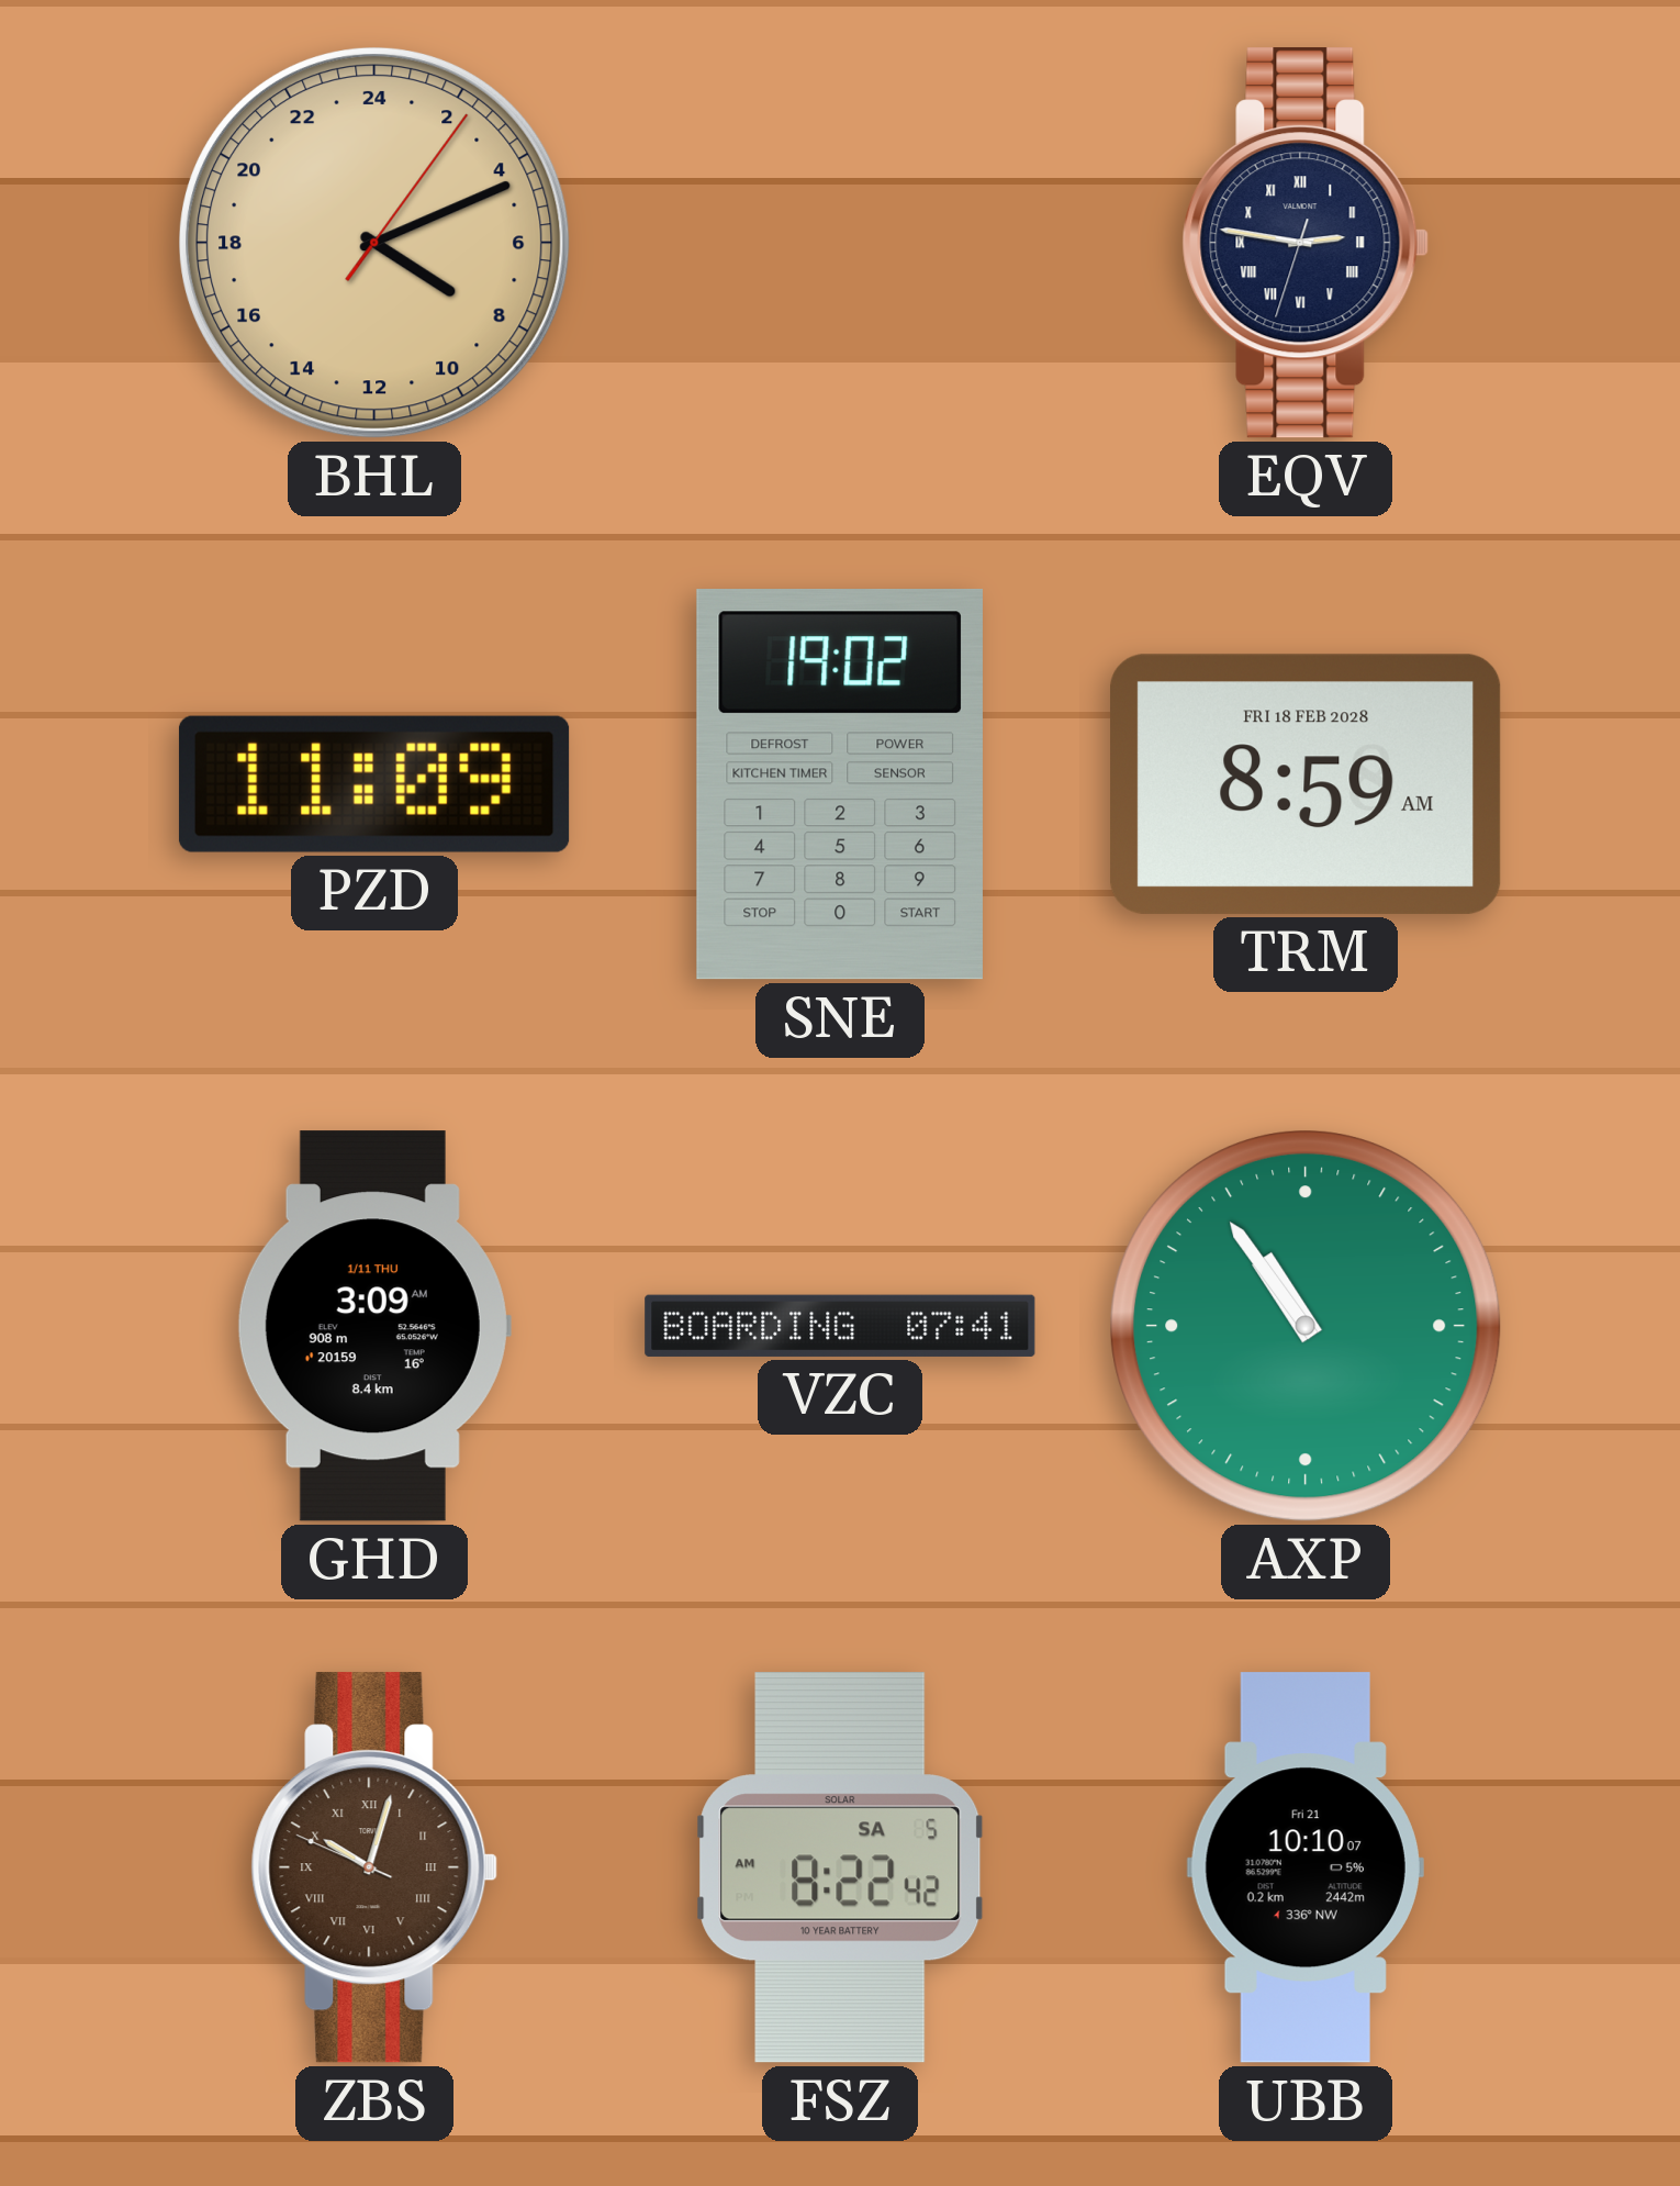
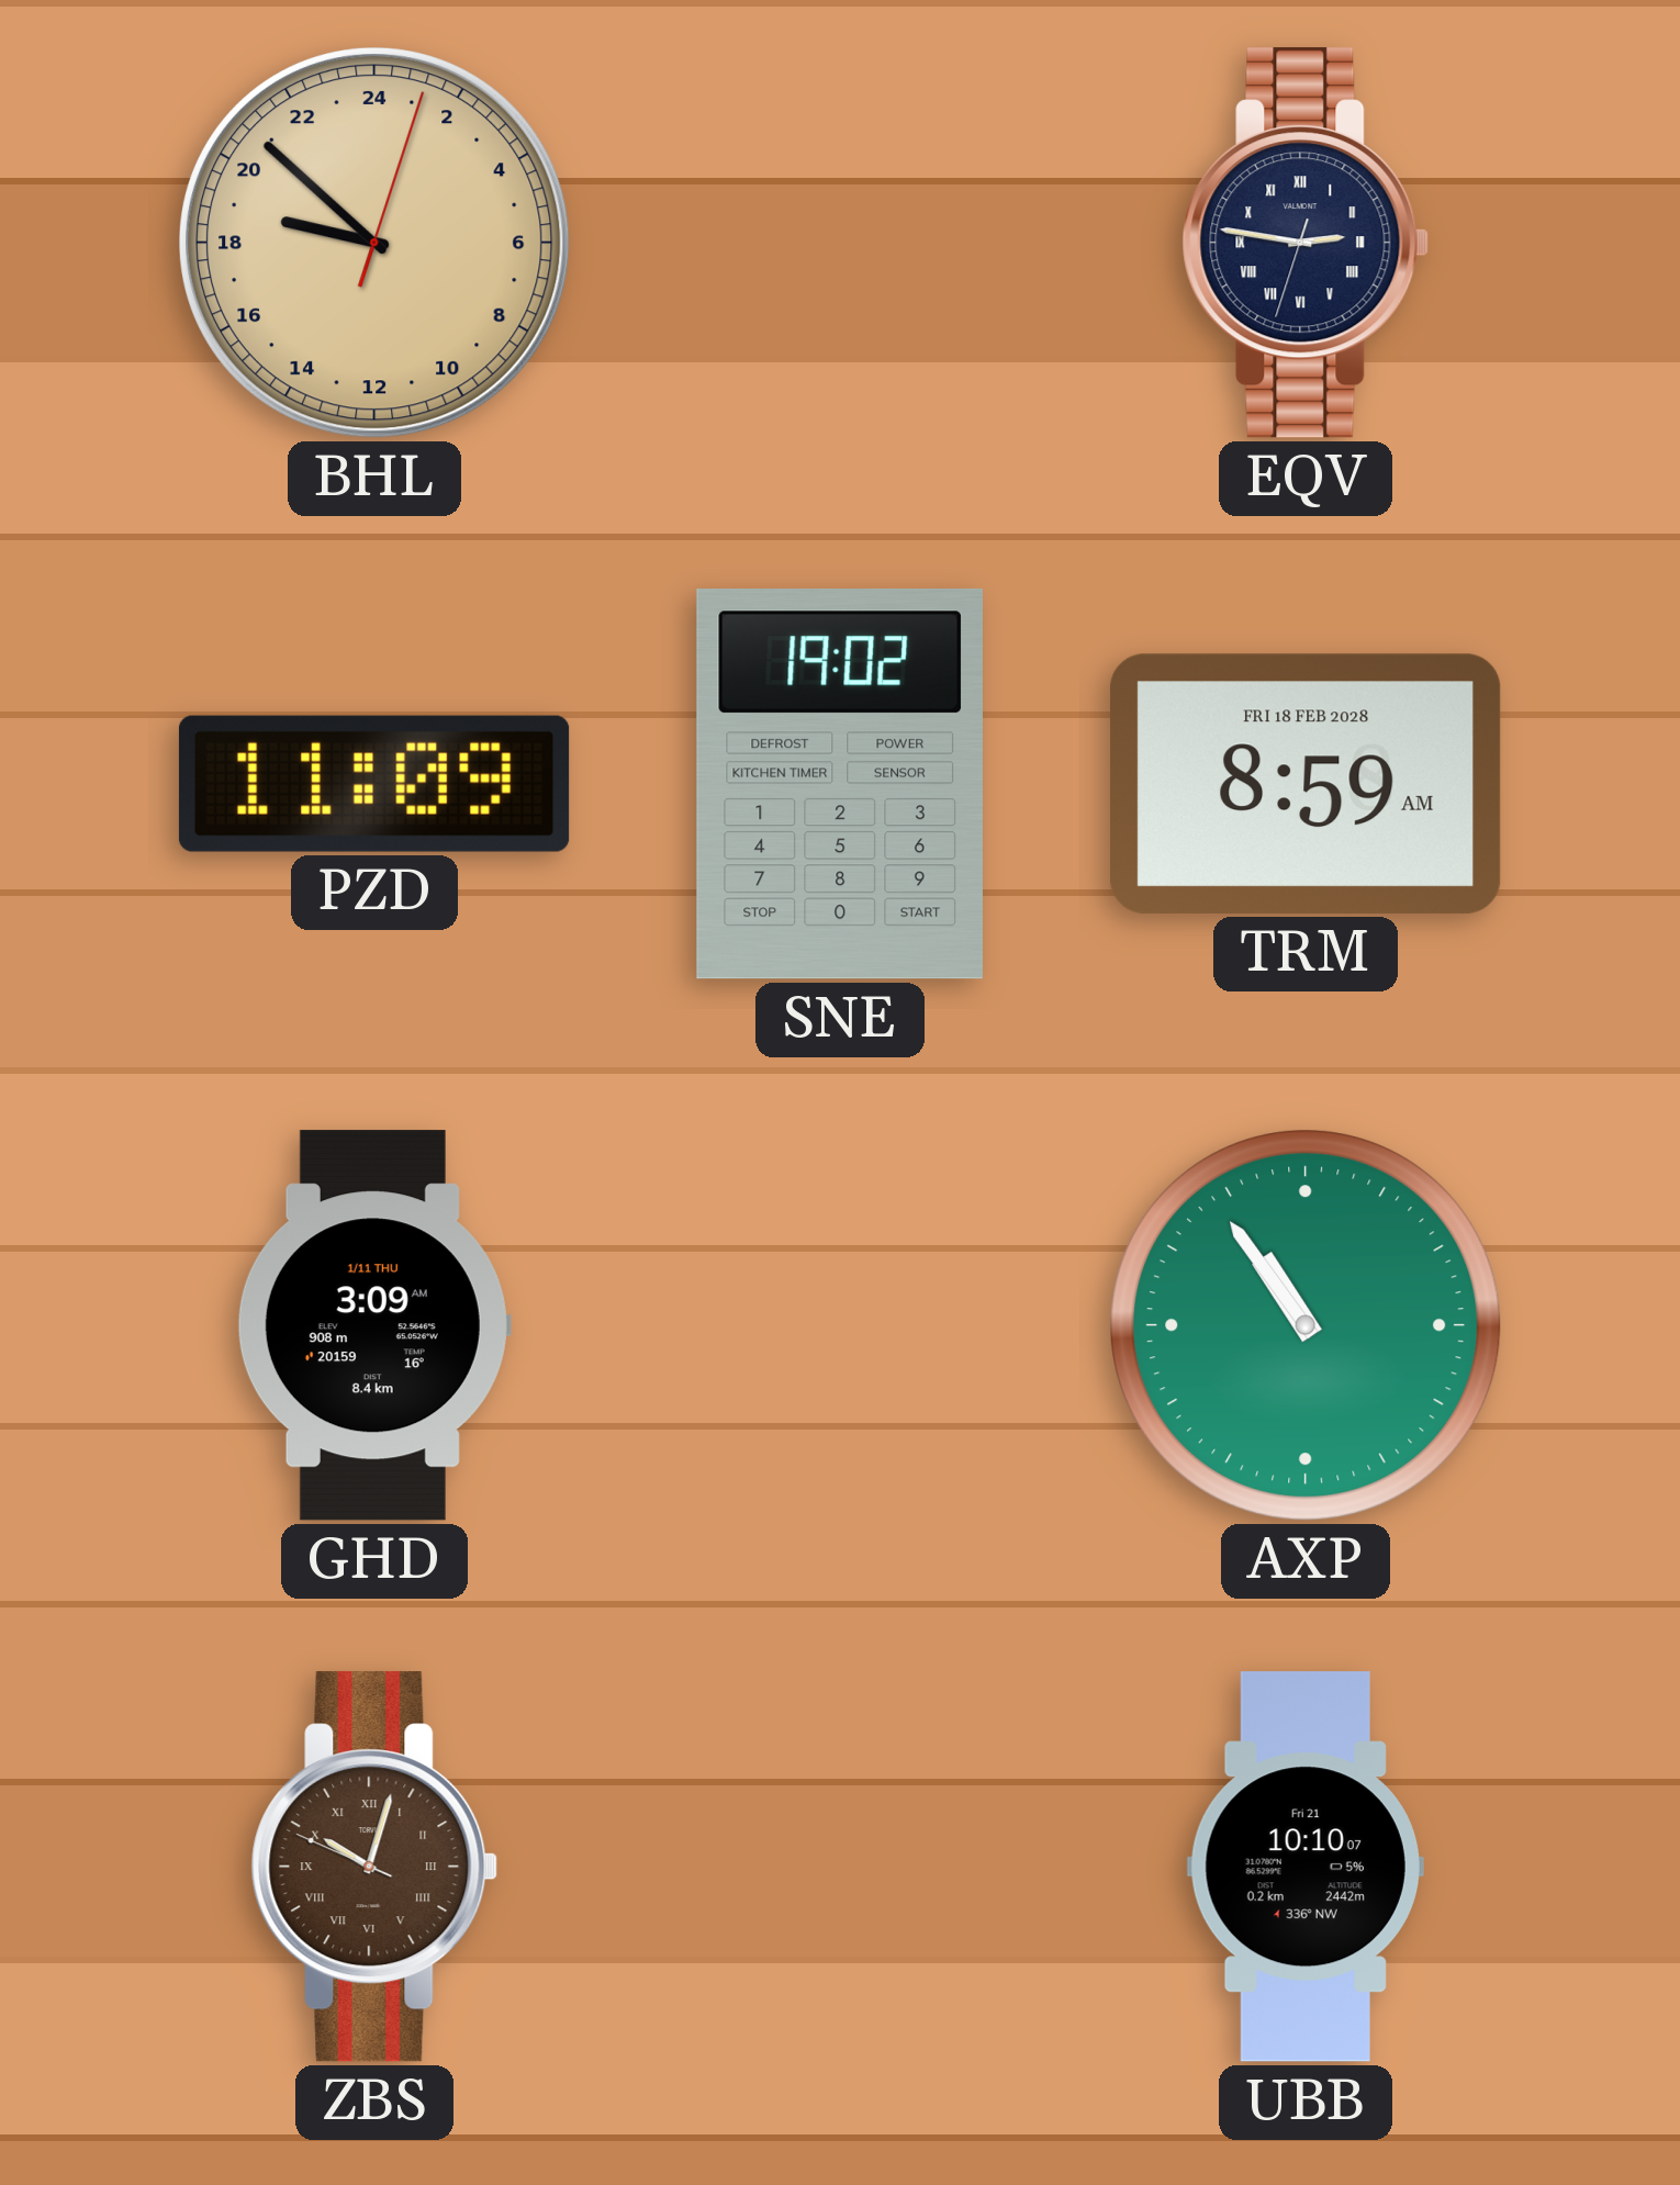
BHL: 8:11 -> 18:52 (376, 244)
VZC: 07:41 -> none (840, 1326)
FSZ: 8:22 -> none (840, 1867)
